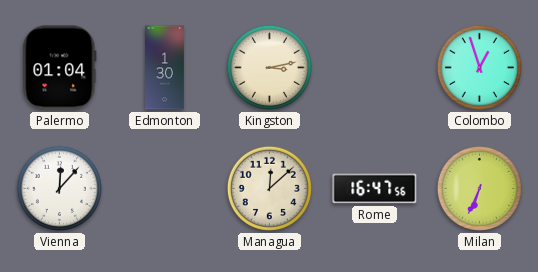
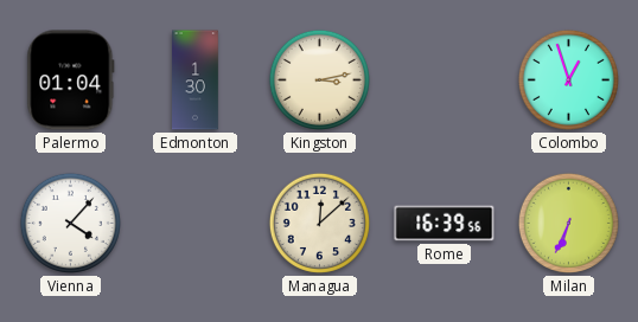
Vienna: 12:07 -> 4:07 (70, 223)
Rome: 16:47 -> 16:39 (445, 224)
